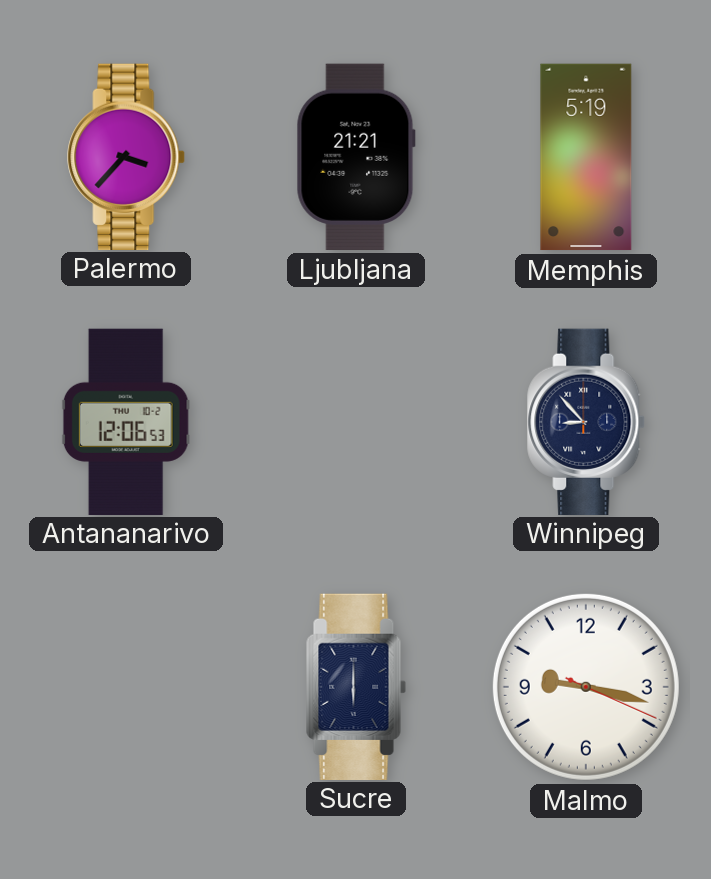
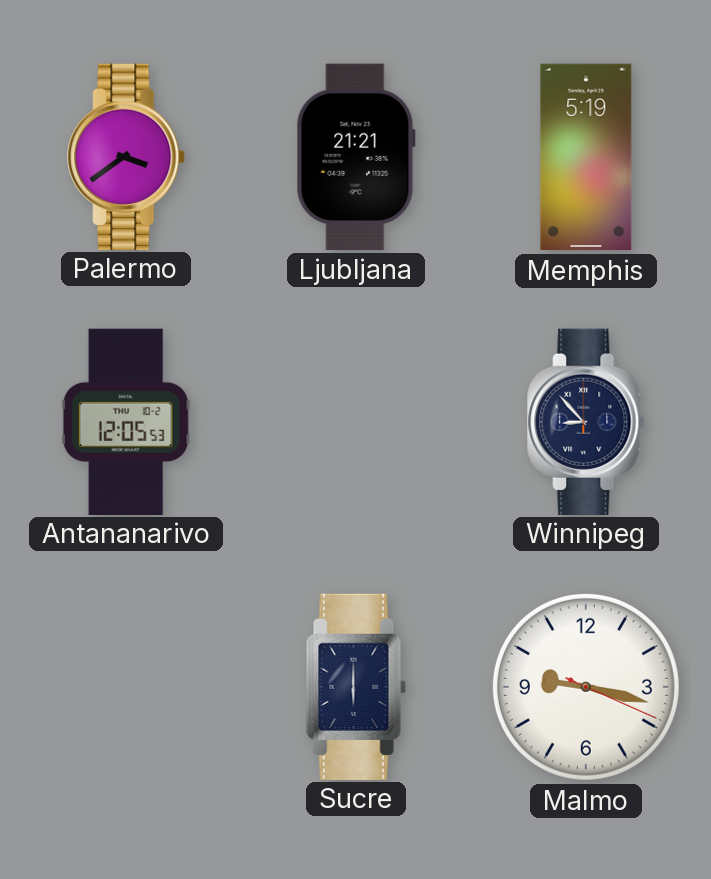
Palermo: 3:37 -> 3:39 (127, 156)
Antananarivo: 12:06 -> 12:05 (126, 421)
